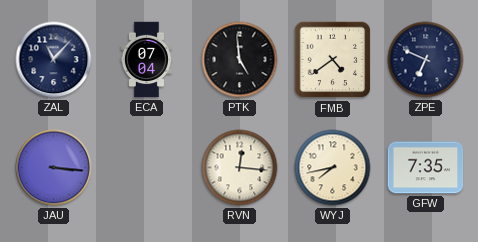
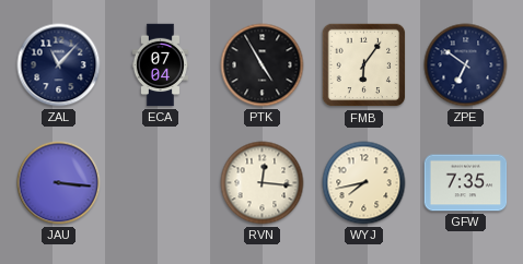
PTK: 4:59 -> 4:55 (263, 65)
FMB: 4:39 -> 6:06 (364, 65)
ZPE: 6:49 -> 6:51 (466, 65)
